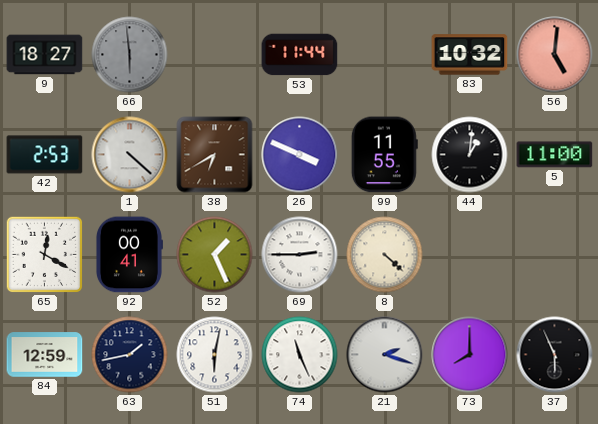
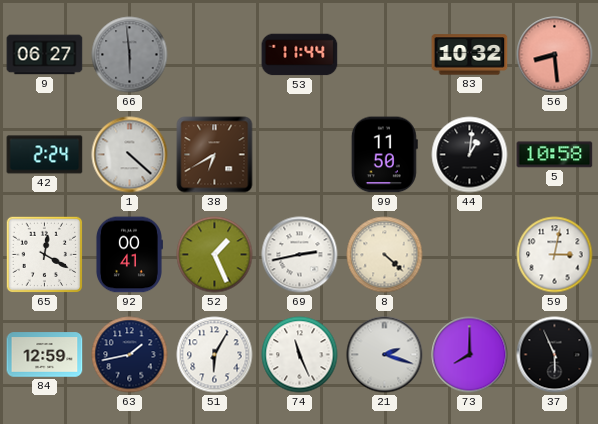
9: 18:27 -> 06:27 (45, 55)
56: 5:01 -> 8:29 (555, 55)
42: 2:53 -> 2:24 (45, 155)
26: 3:49 -> none (300, 155)
99: 11:55 -> 11:50 (384, 155)
5: 11:00 -> 10:58 (555, 155)
69: 2:45 -> 2:43 (300, 255)
59: none -> 3:02 (555, 255)
51: 6:02 -> 6:05 (215, 355)
